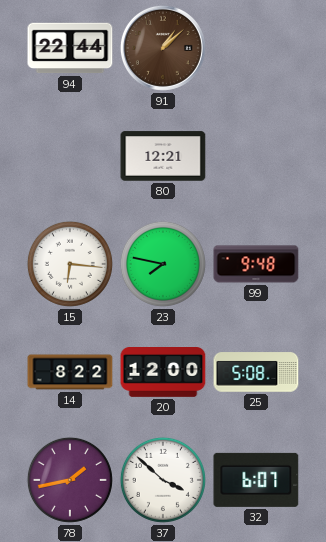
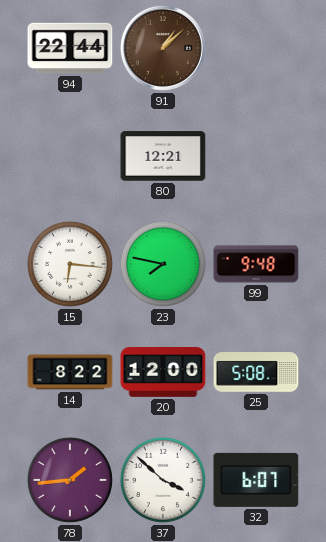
78: 1:43 -> 1:44 (70, 480)
